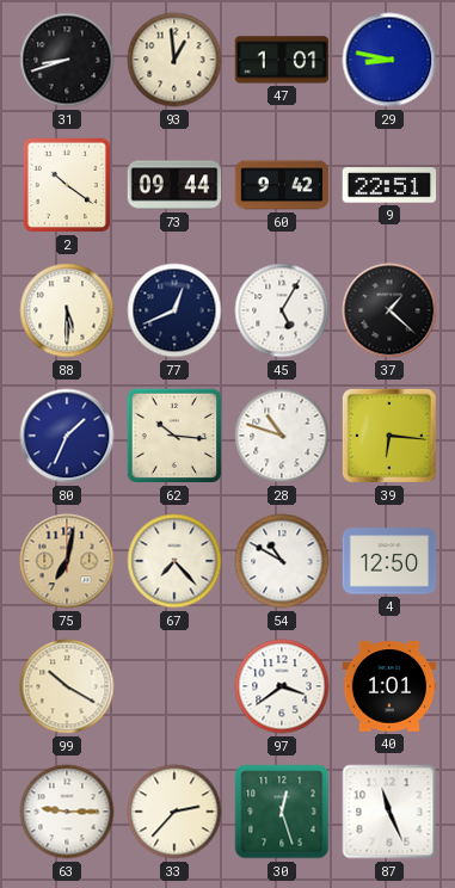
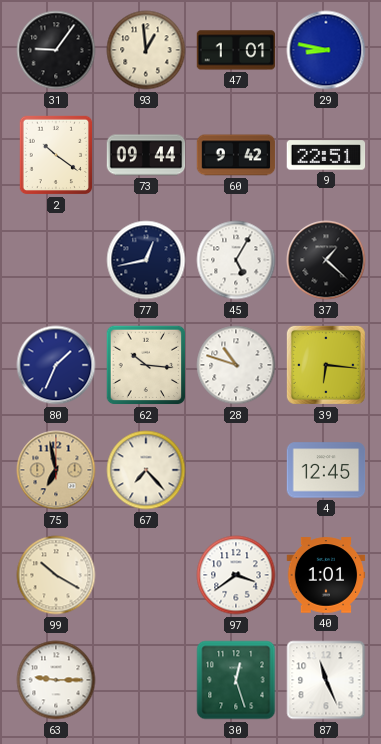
31: 8:42 -> 9:06 (56, 50)
88: 5:30 -> none (67, 310)
77: 12:41 -> 12:43 (146, 260)
75: 7:02 -> 6:58 (56, 470)
54: 10:50 -> none (282, 561)
4: 12:50 -> 12:45 (326, 470)
33: 2:37 -> none (174, 812)
